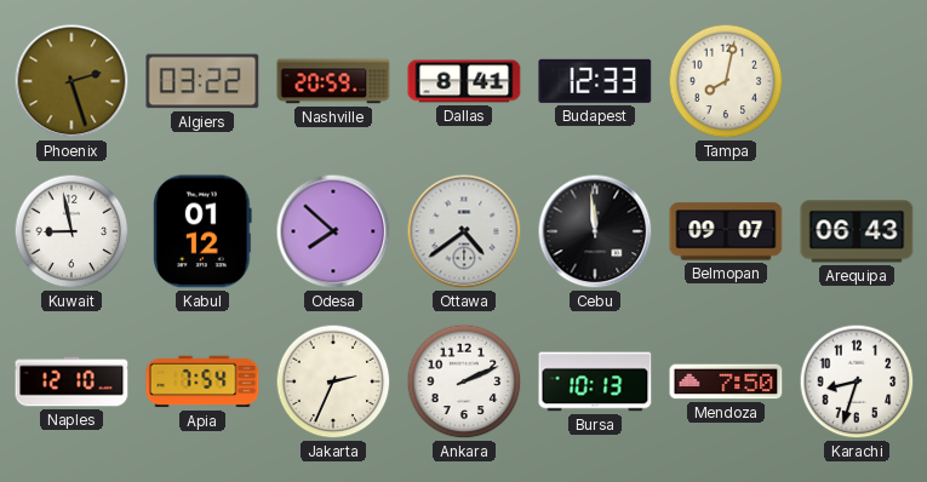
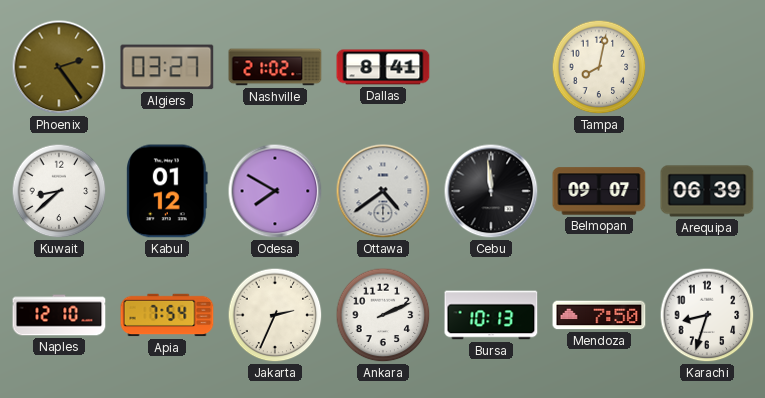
Phoenix: 2:27 -> 2:24 (59, 67)
Algiers: 03:22 -> 03:27 (167, 67)
Nashville: 20:59 -> 21:02 (275, 67)
Budapest: 12:33 -> none (595, 81)
Kuwait: 8:58 -> 8:38 (59, 191)
Odesa: 7:52 -> 7:50 (275, 191)
Arequipa: 06:43 -> 06:39 (707, 191)
